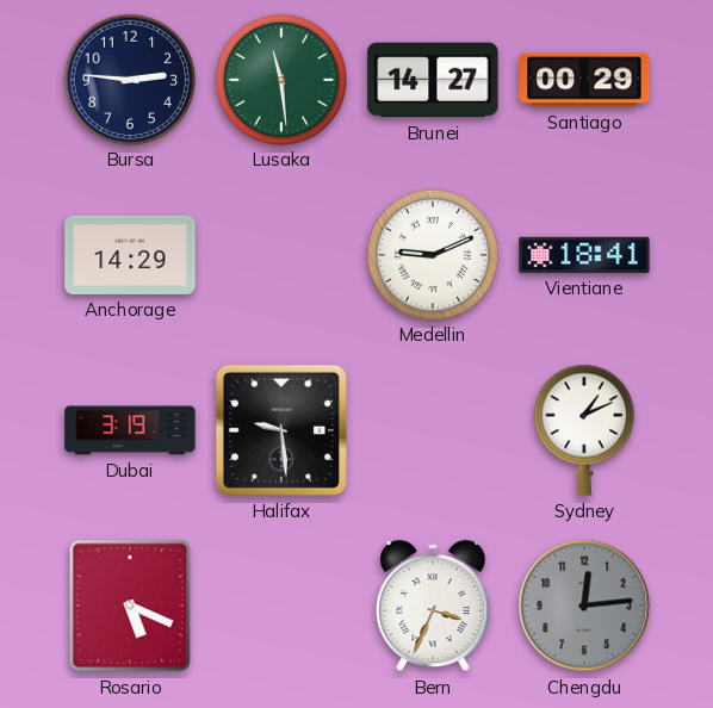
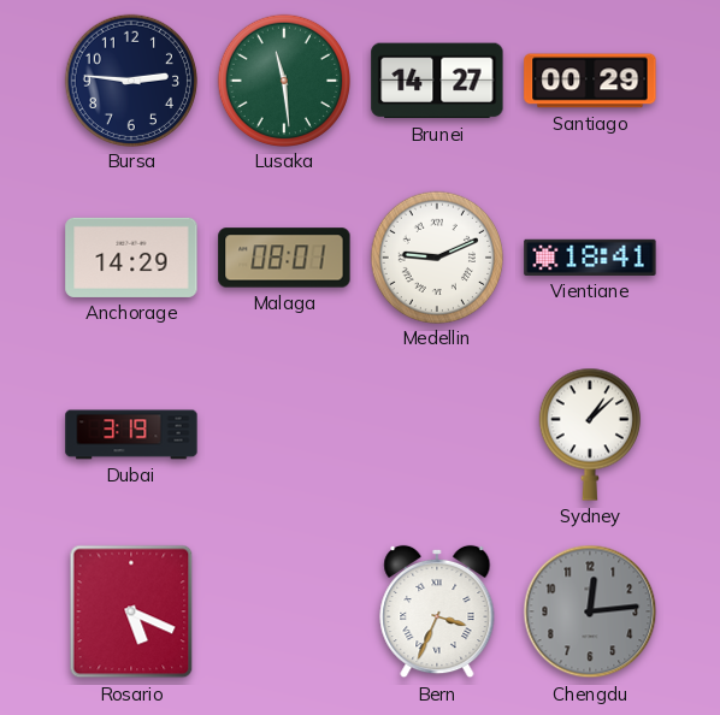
Malaga: none -> 08:01 (284, 258)
Halifax: 9:29 -> none (281, 430)
Sydney: 1:11 -> 1:08 (590, 435)
